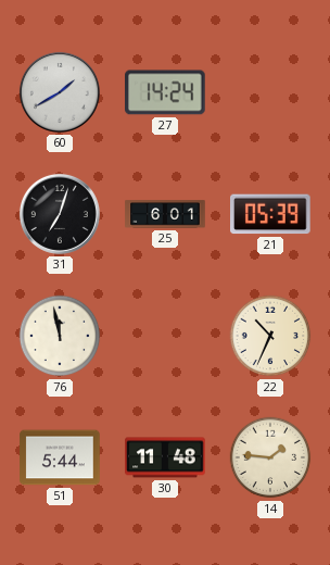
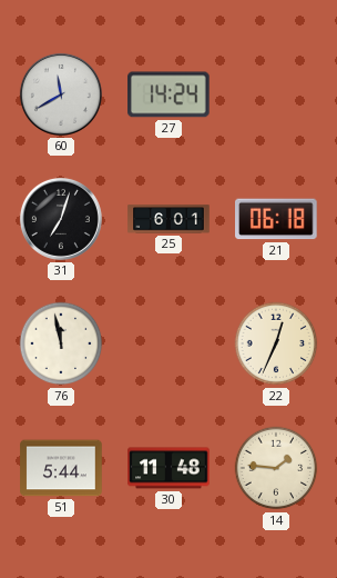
60: 1:40 -> 11:40 (61, 94)
21: 05:39 -> 06:18 (277, 219)
22: 10:34 -> 12:34 (276, 343)
